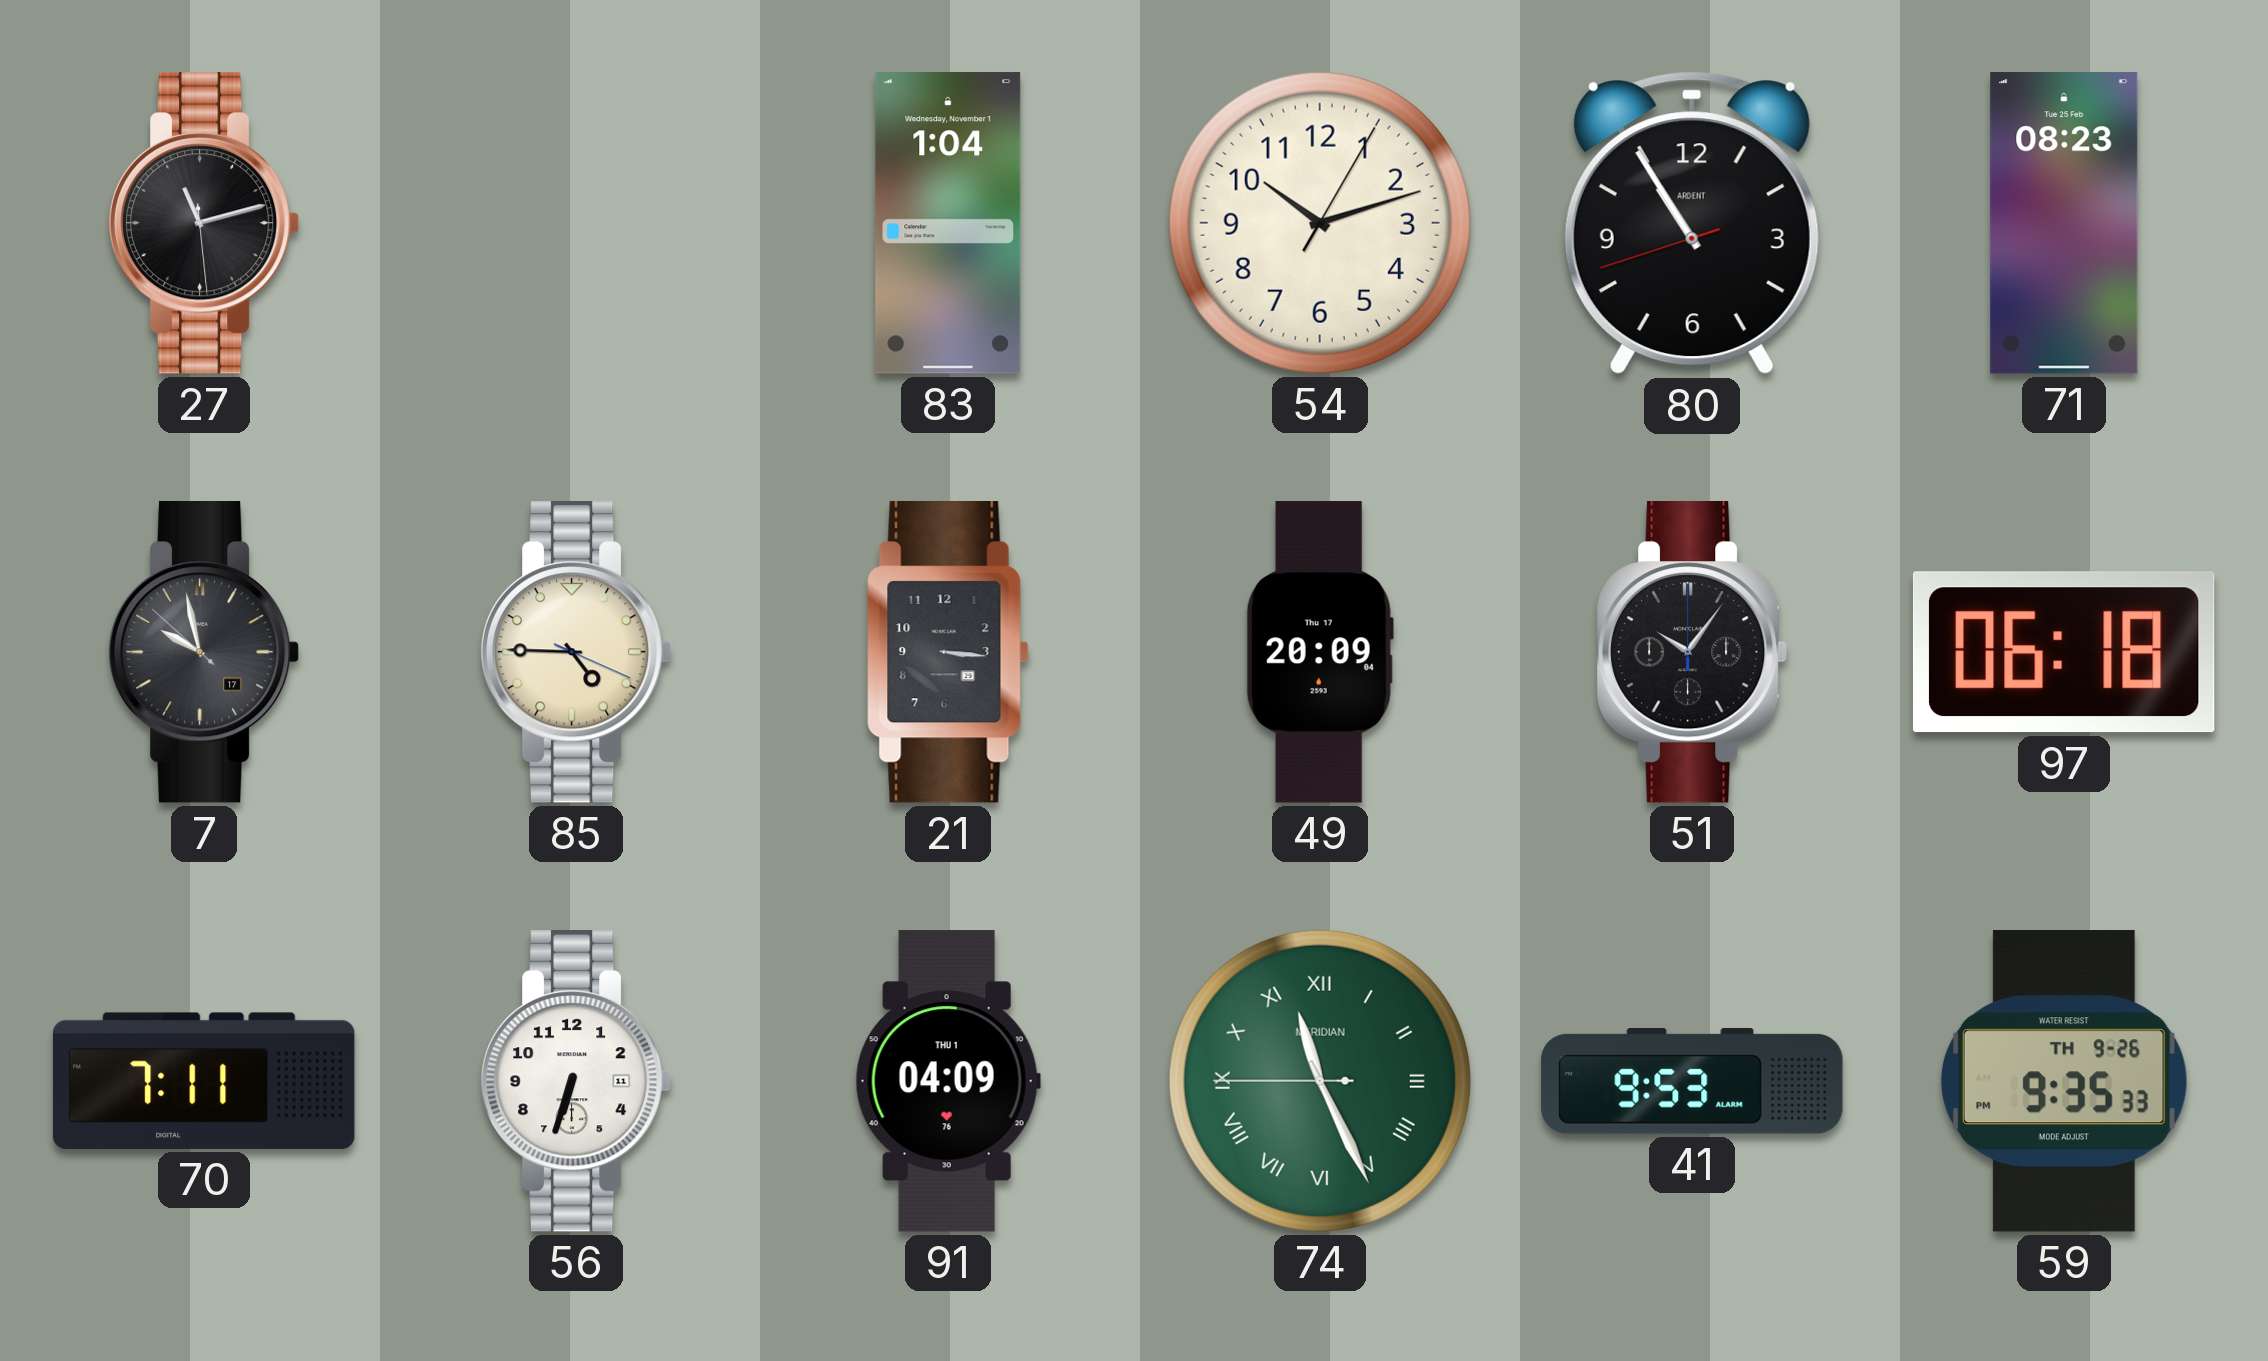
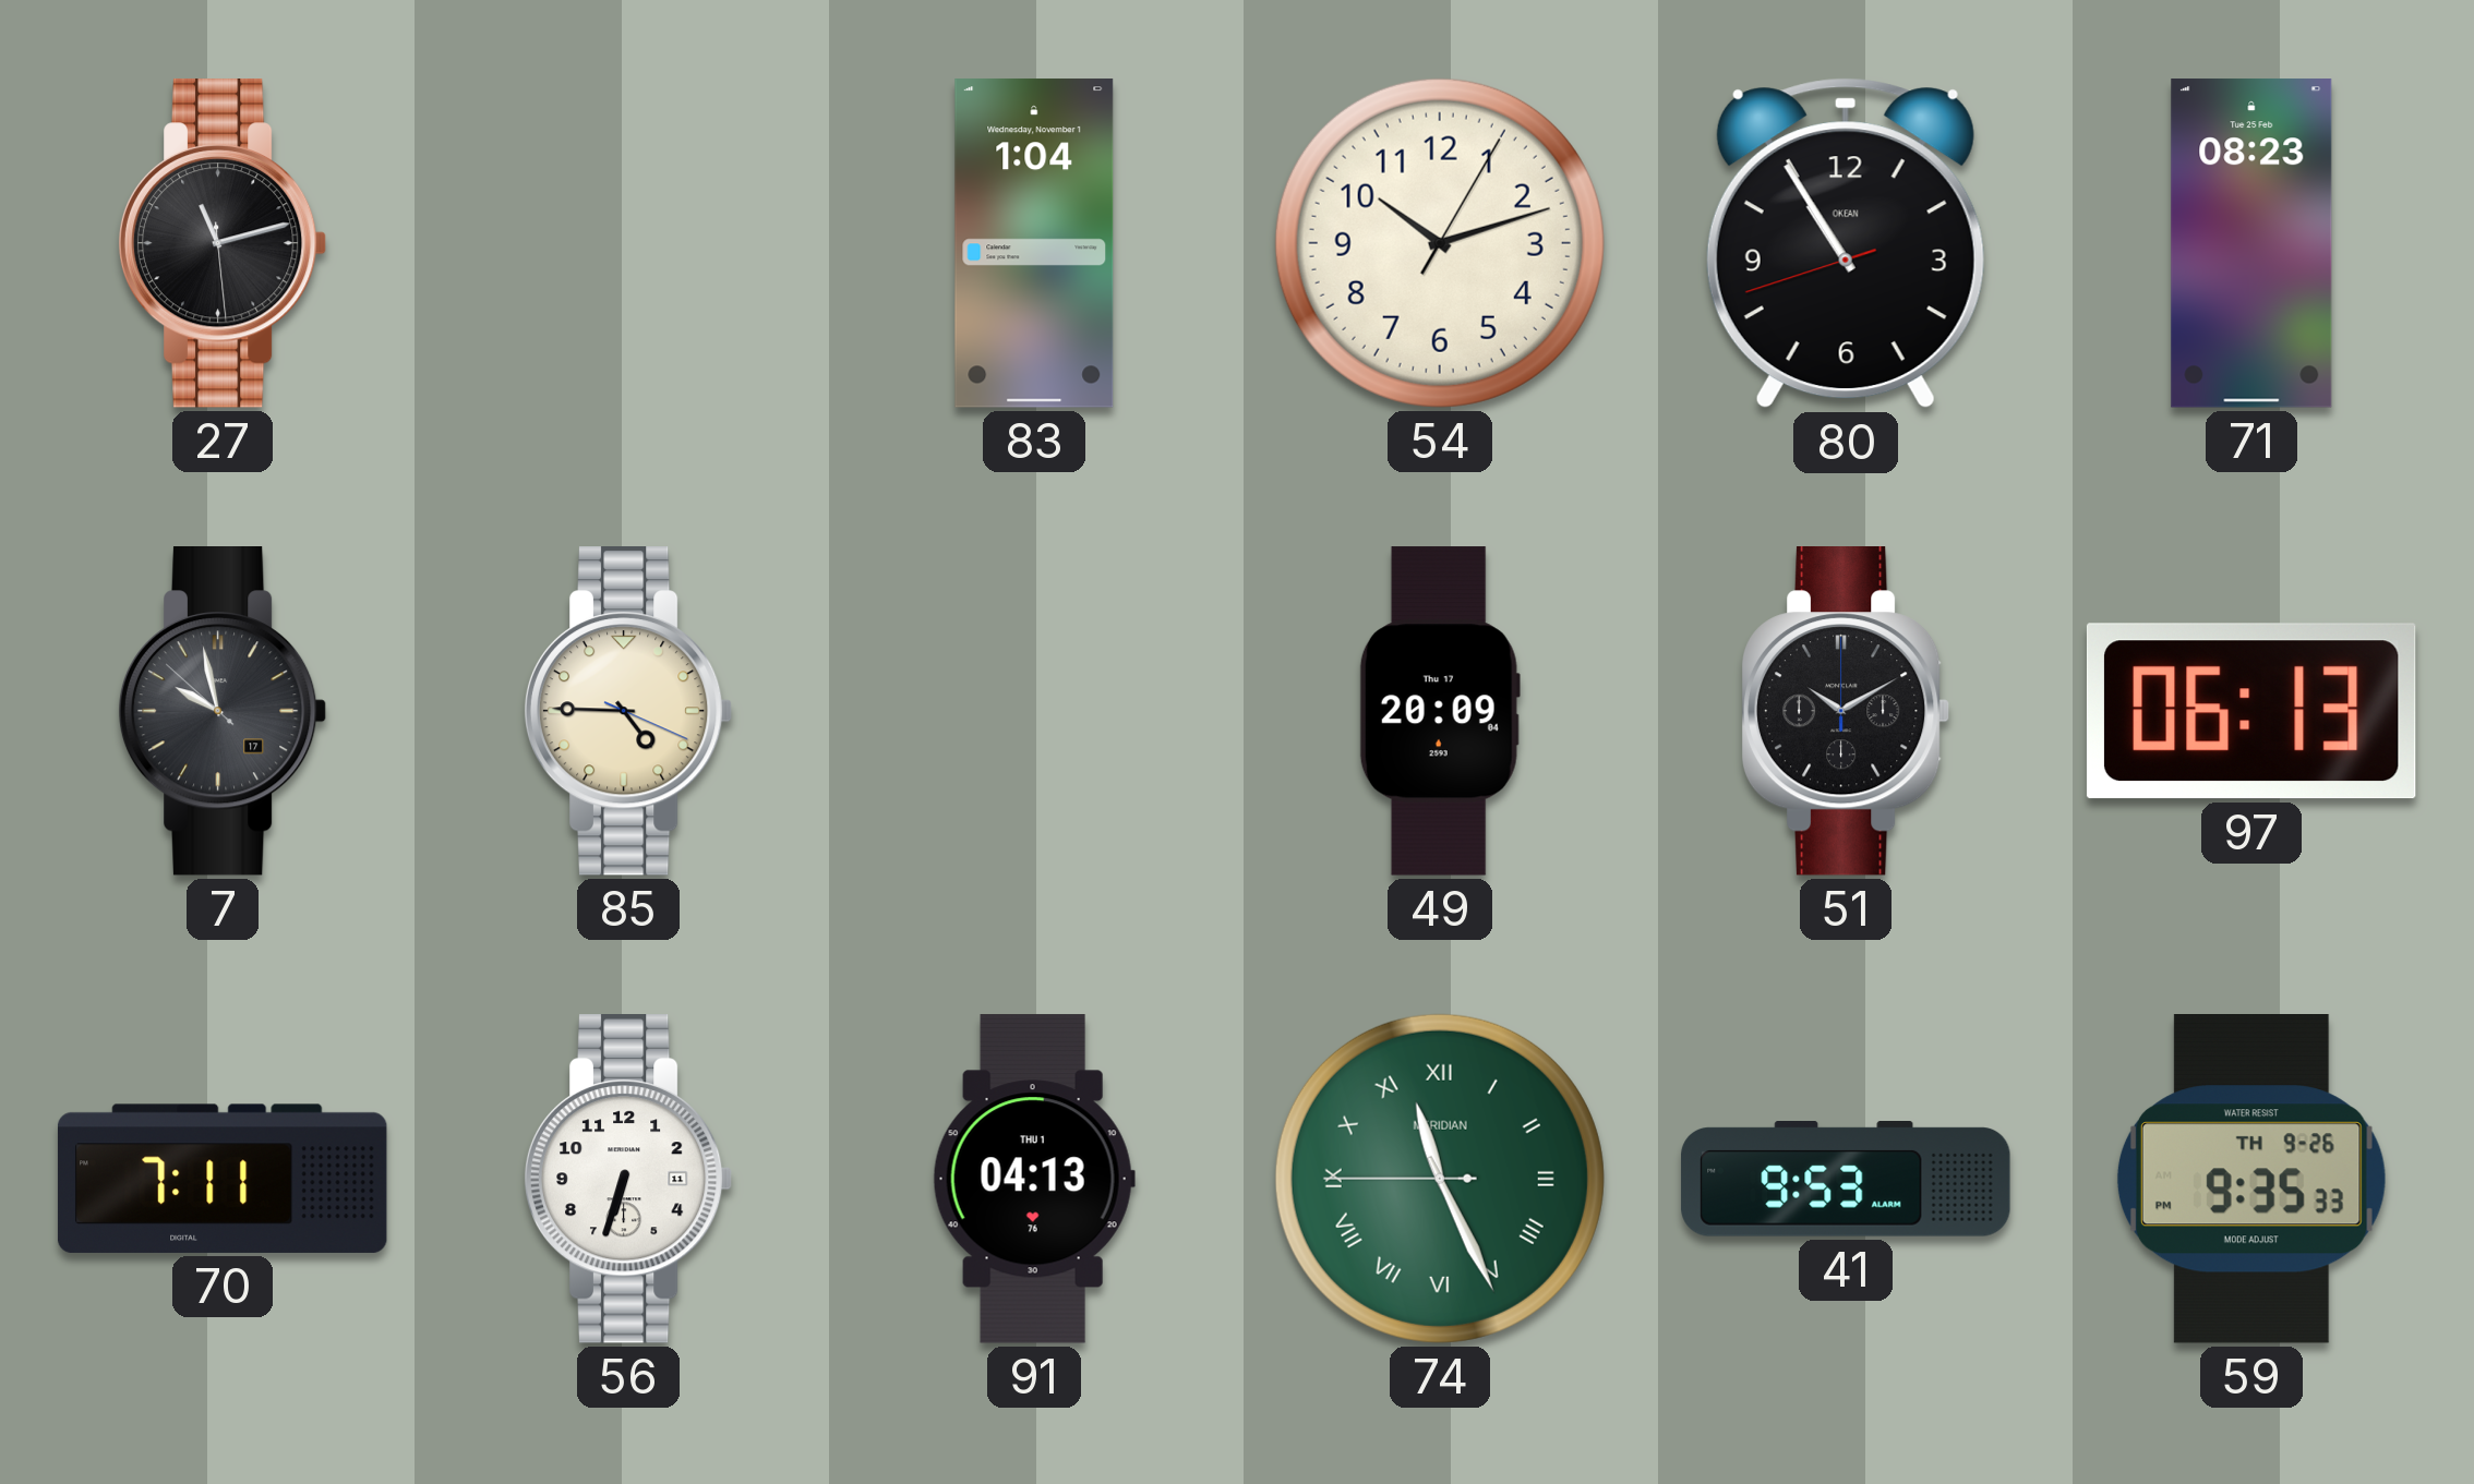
80 brand: ARDENT -> OKEAN (1846, 243)
21: 3:16 -> none (948, 653)
51: 10:06 -> 10:10 (1846, 712)
97: 06:18 -> 06:13 (2251, 711)
91: 04:09 -> 04:13 (1034, 1179)
